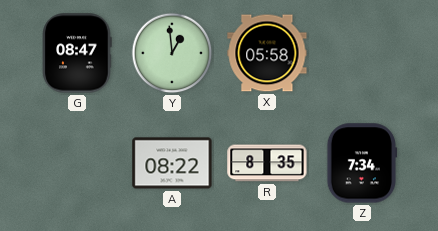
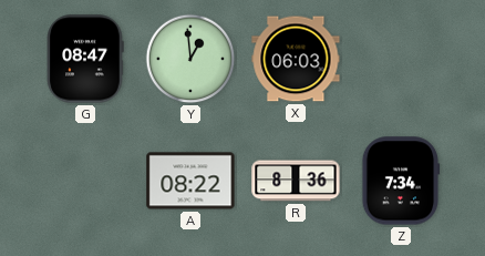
X: 05:58 -> 06:03 (296, 59)
R: 8:35 -> 8:36 (296, 181)
